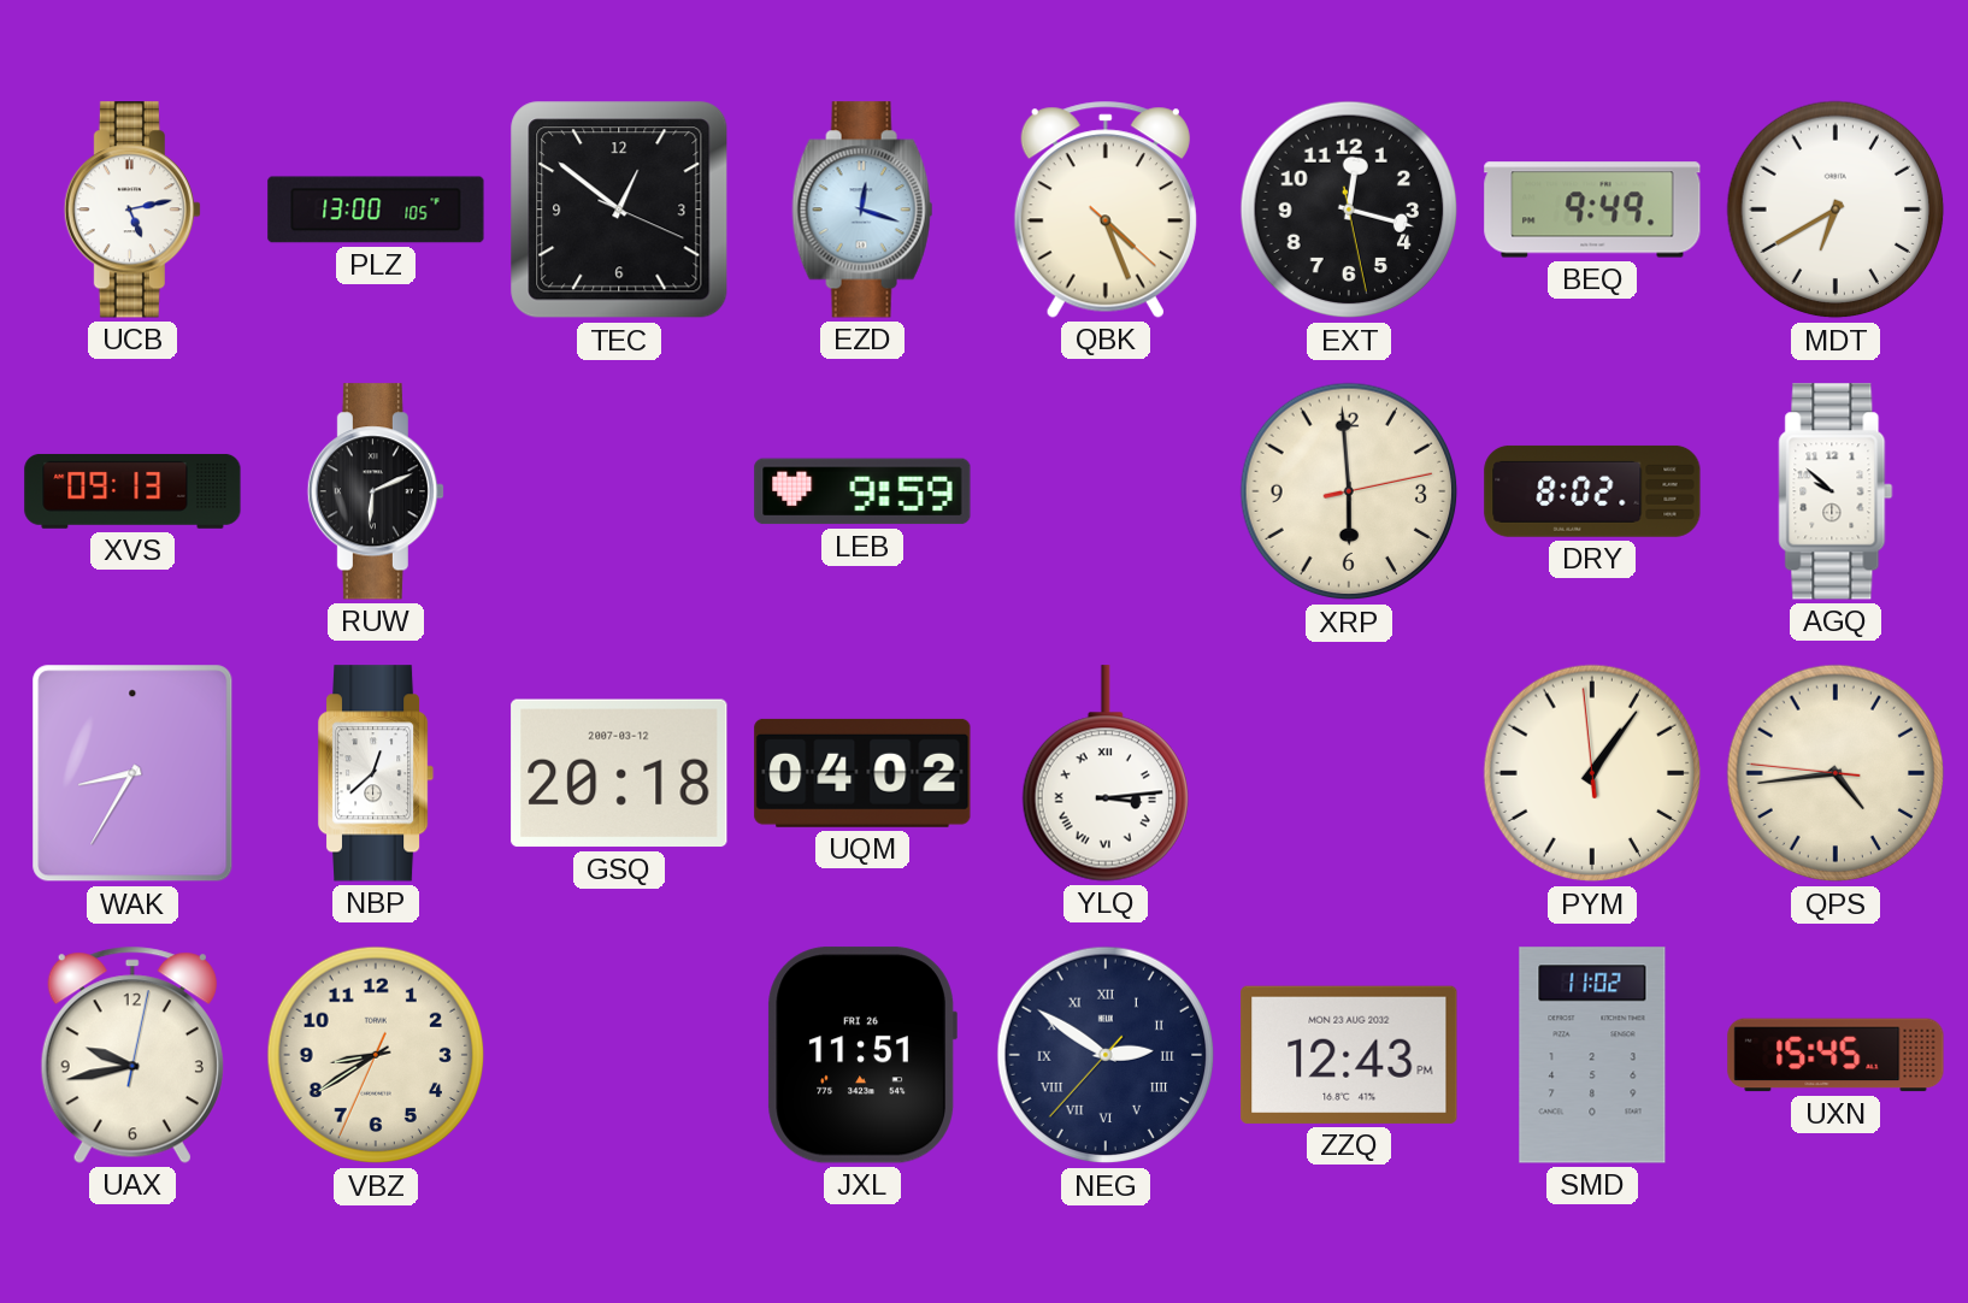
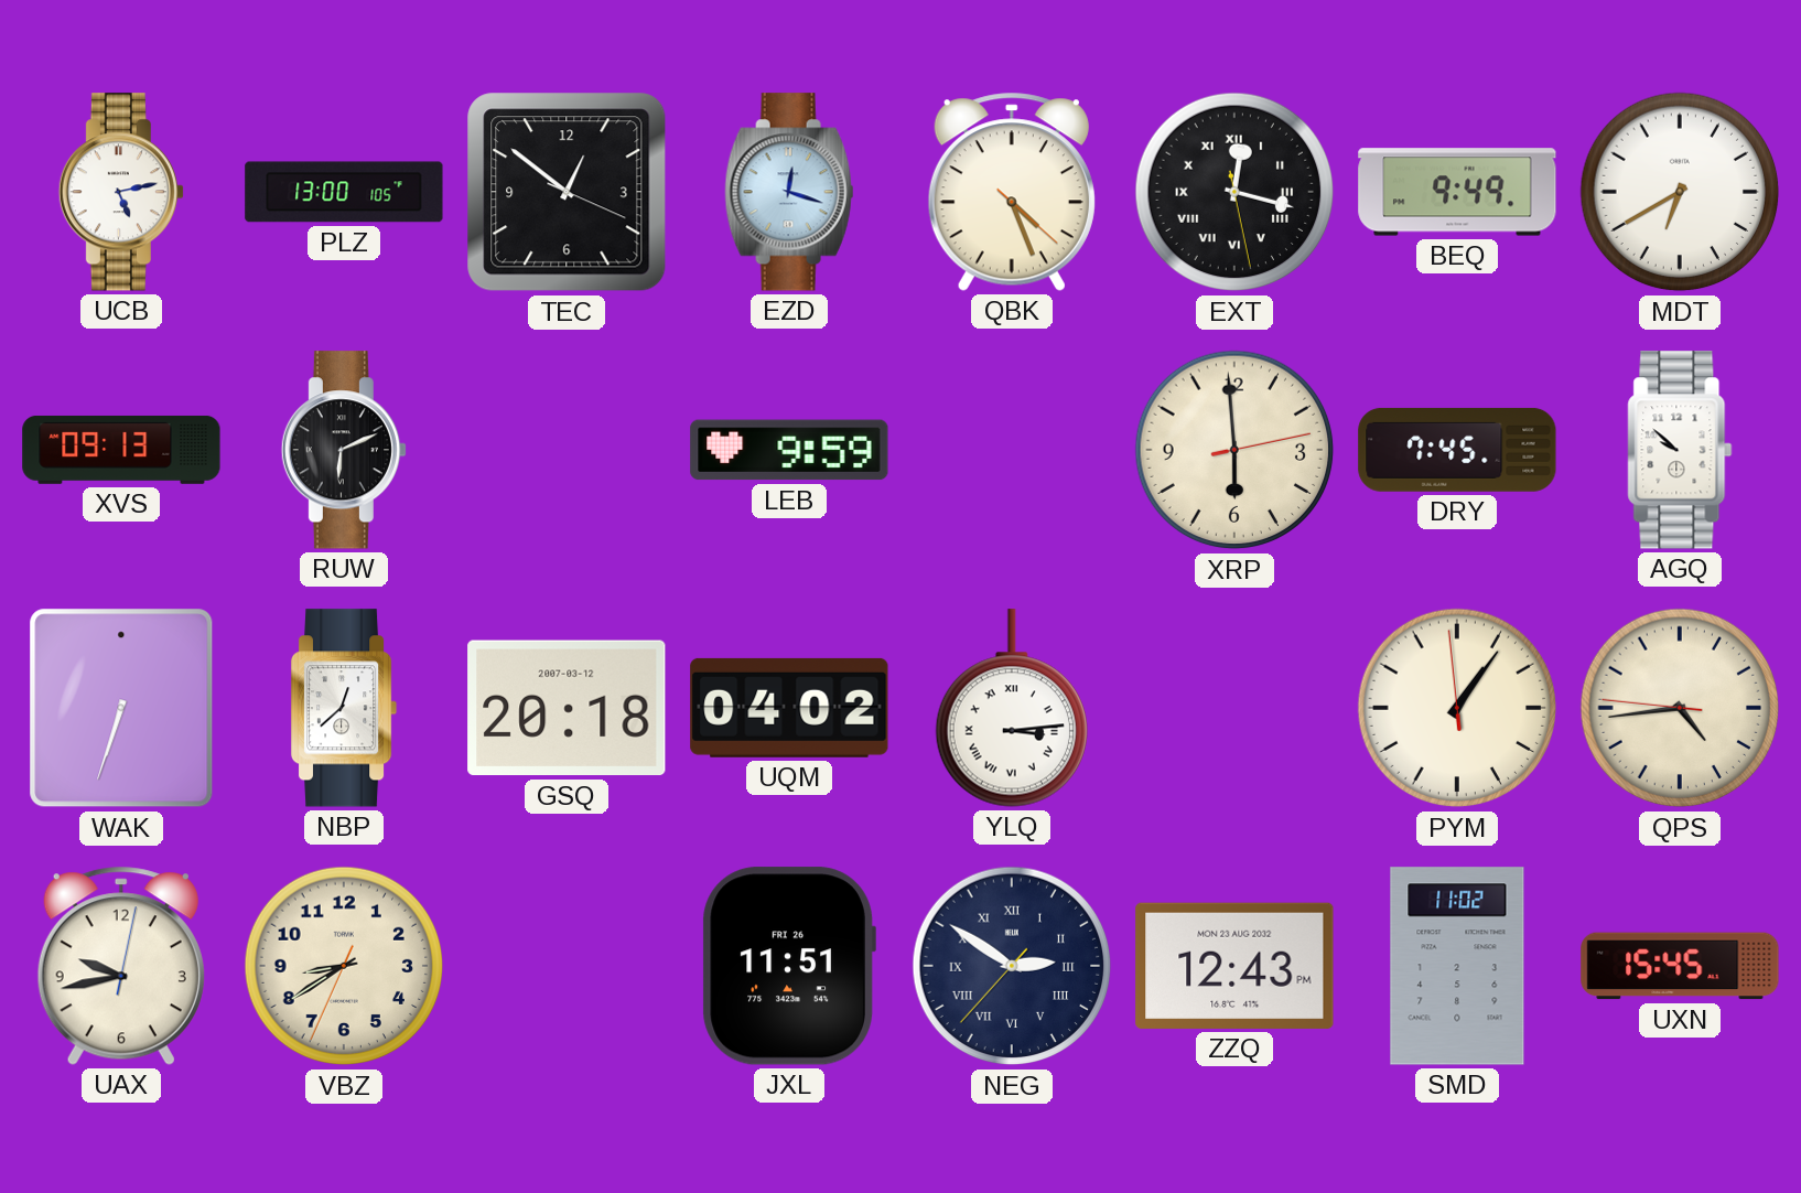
EXT numerals: Arabic -> Roman (1234, 192)
DRY: 8:02 -> 7:45 (1457, 450)
WAK: 8:35 -> 6:33 (121, 708)
